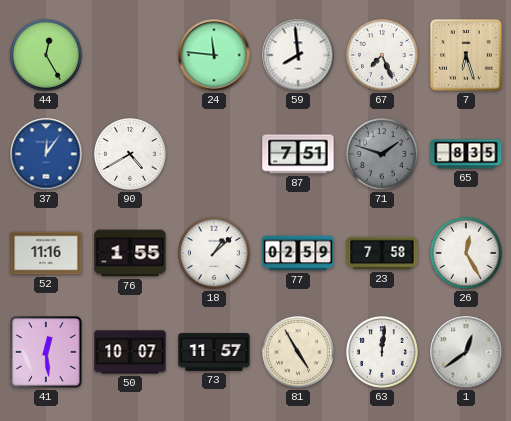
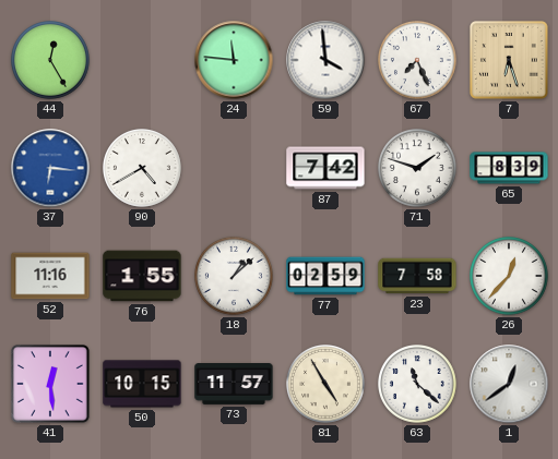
59: 7:59 -> 3:59 (325, 60)
37: 12:06 -> 6:16 (50, 168)
87: 7:51 -> 7:42 (325, 168)
71 dial: grey -> white (418, 169)
65: 8:35 -> 8:39 (509, 168)
26: 12:25 -> 12:37 (510, 277)
50: 10:07 -> 10:15 (142, 384)
63: 12:01 -> 11:22 (418, 385)
